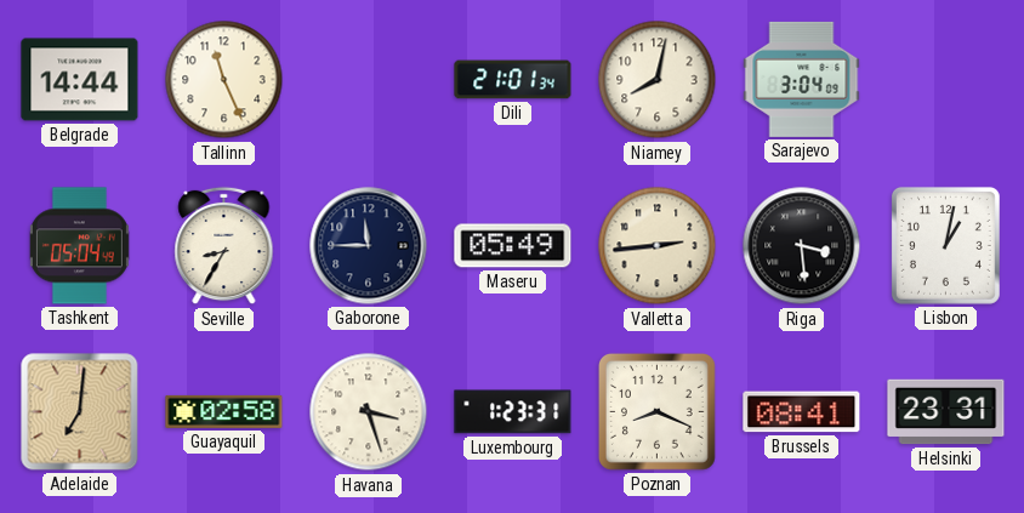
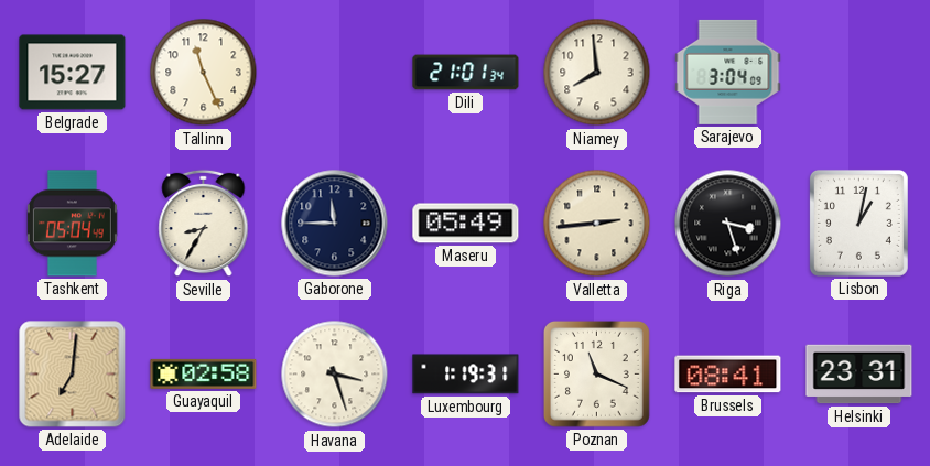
Belgrade: 14:44 -> 15:27 (73, 73)
Niamey: 8:02 -> 7:59 (597, 73)
Riga: 3:29 -> 3:27 (728, 224)
Luxembourg: 1:23 -> 1:19 (466, 375)
Poznan: 8:19 -> 11:19 (596, 373)
